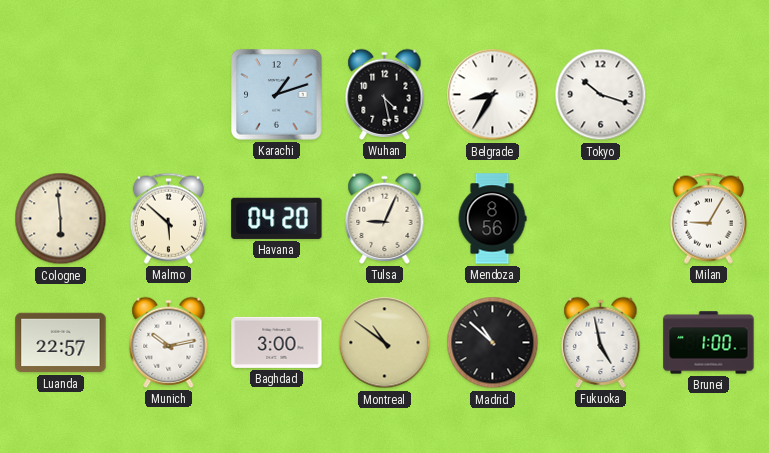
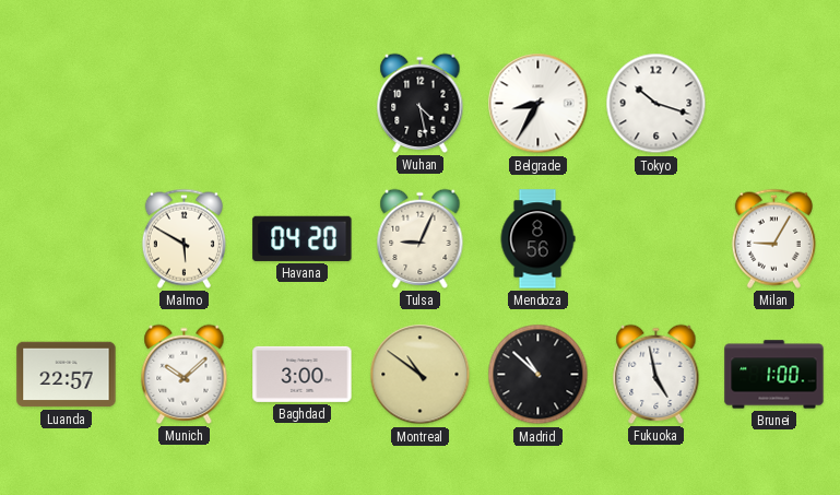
Karachi: 1:12 -> none (277, 95)
Cologne: 5:59 -> none (61, 219)
Malmo: 5:52 -> 5:50 (184, 238)
Munich: 10:13 -> 10:08 (185, 374)
